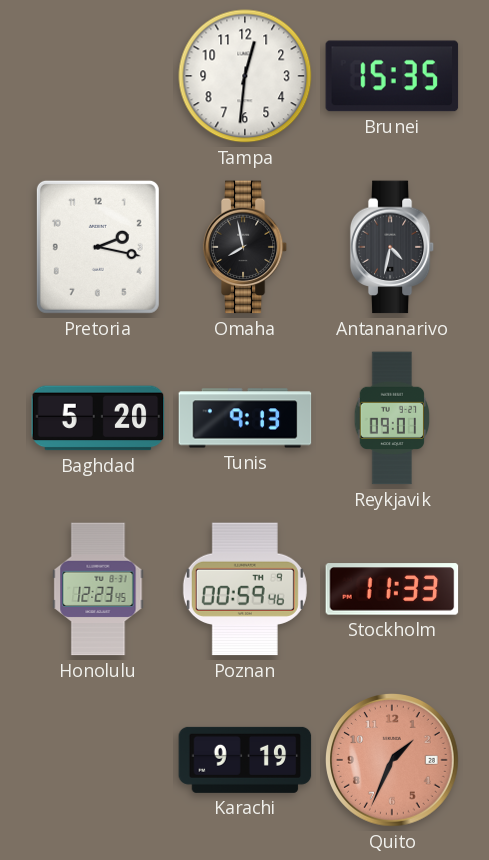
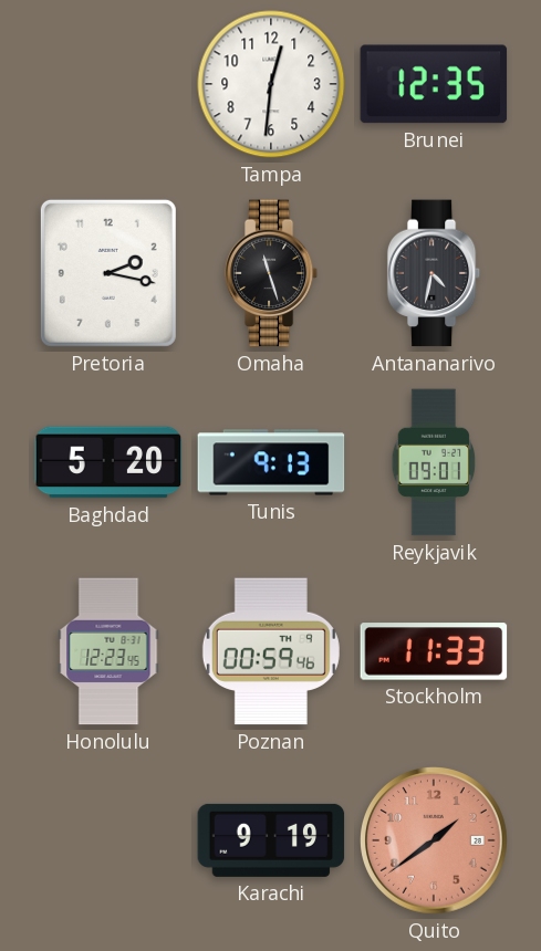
Brunei: 15:35 -> 12:35 (434, 84)
Omaha: 7:58 -> 11:27 (271, 273)
Quito: 1:34 -> 1:39 (435, 842)
